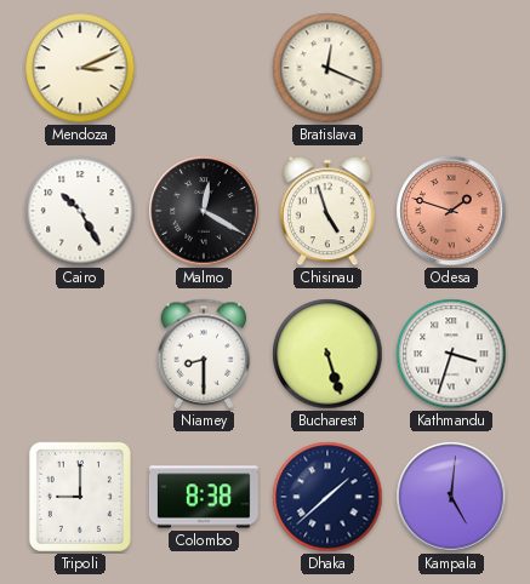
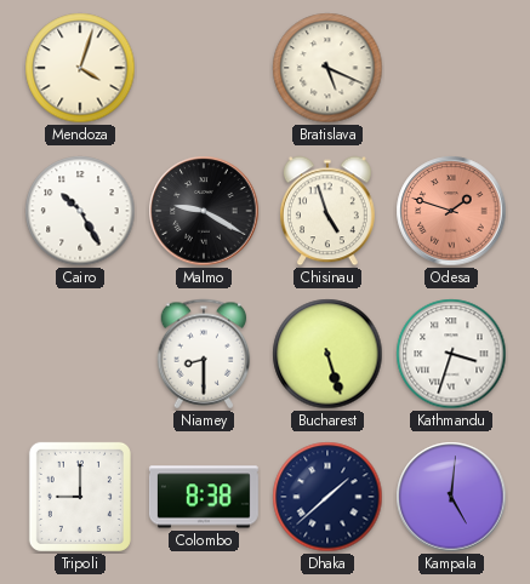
Mendoza: 3:11 -> 4:03 (80, 68)
Bratislava: 12:19 -> 5:19 (327, 68)
Malmo: 12:20 -> 9:20 (204, 211)
